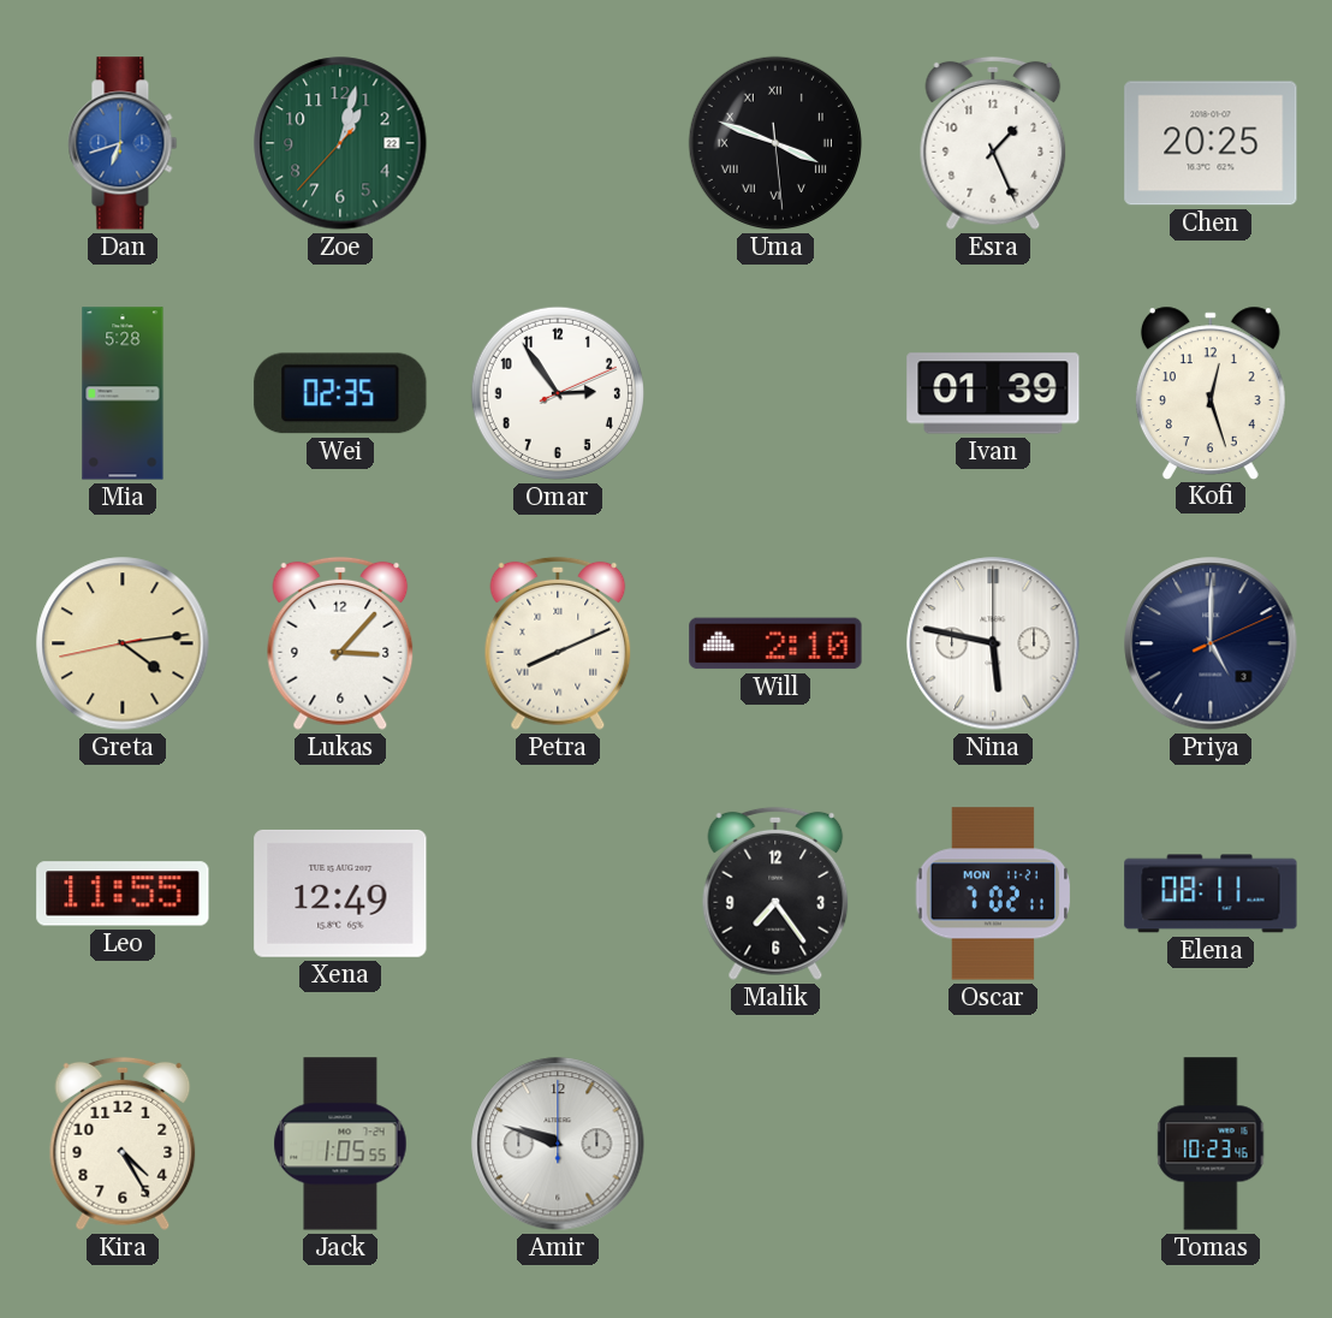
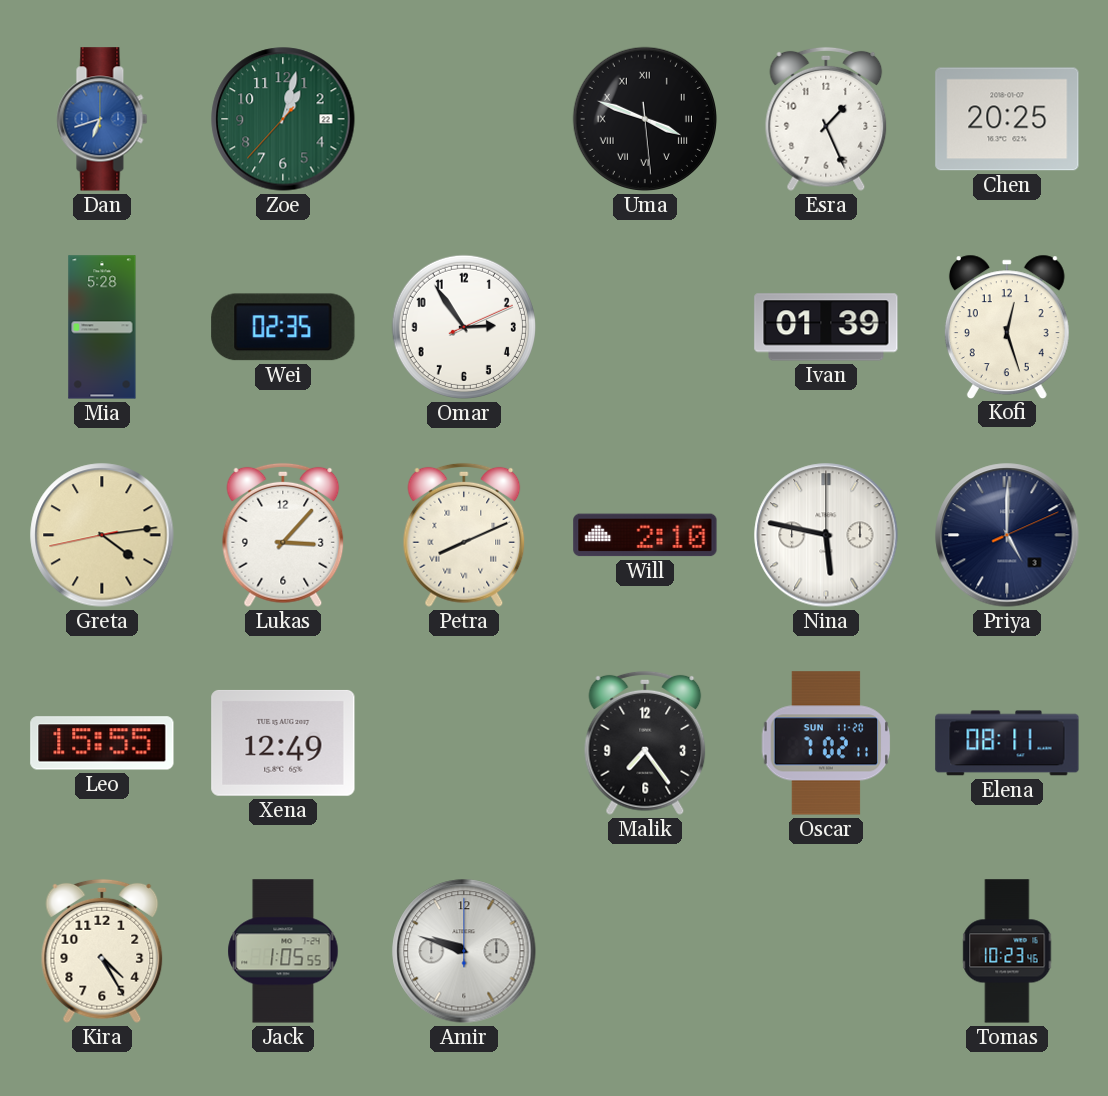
Leo: 11:55 -> 15:55 (102, 743)
Oscar date: MON 11-21 -> SUN 11-20 (826, 743)
